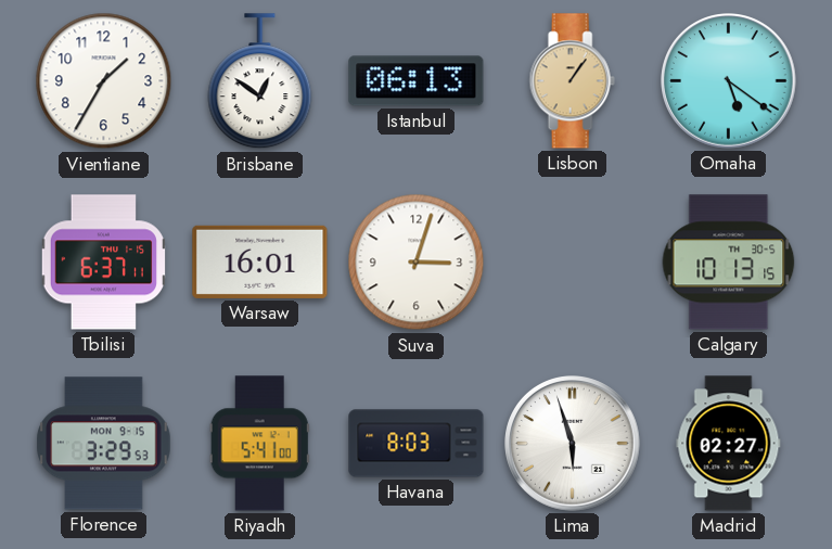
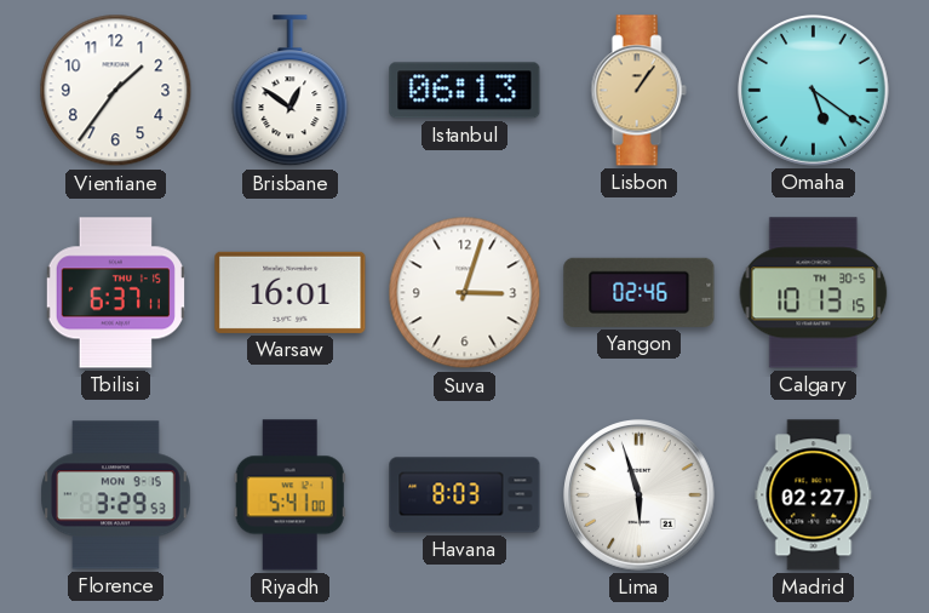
Vientiane: 1:35 -> 1:36 (116, 91)
Yangon: none -> 02:46 (640, 292)
